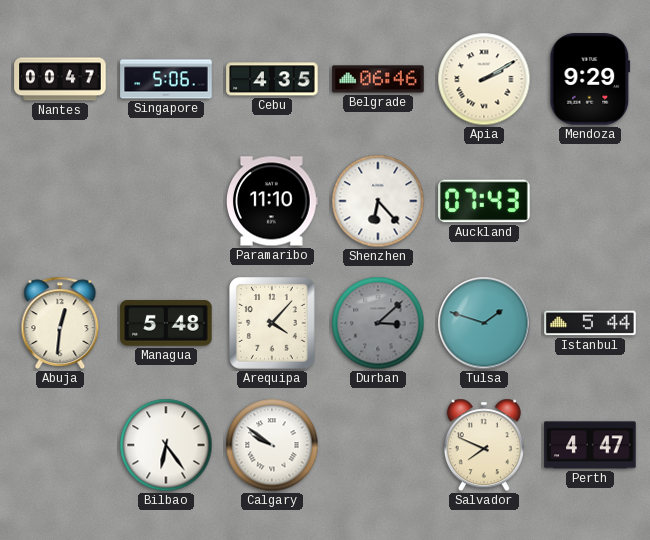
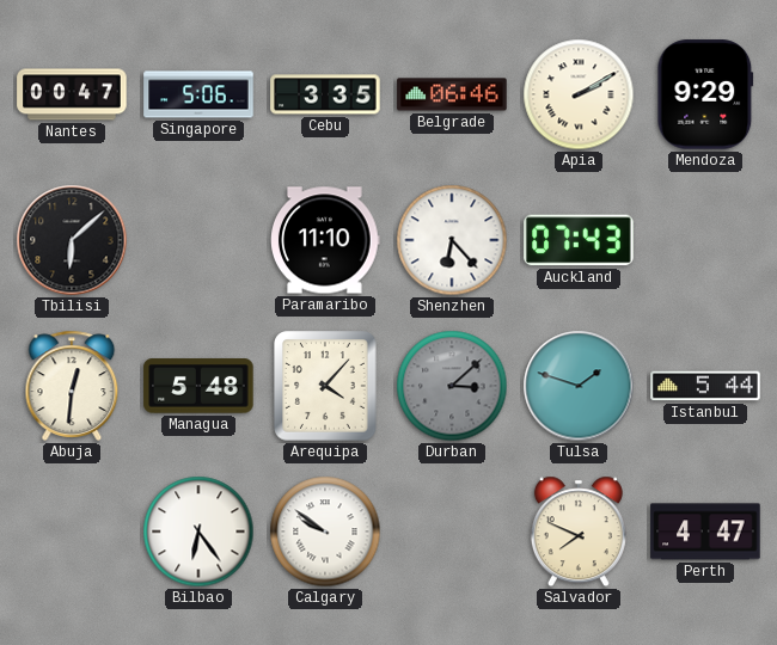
Cebu: 4:35 -> 3:35 (325, 94)
Tbilisi: none -> 6:08 (72, 240)
